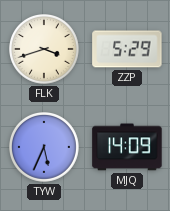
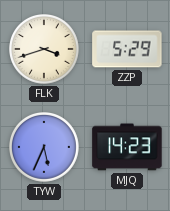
MJQ: 14:09 -> 14:23 (127, 147)
